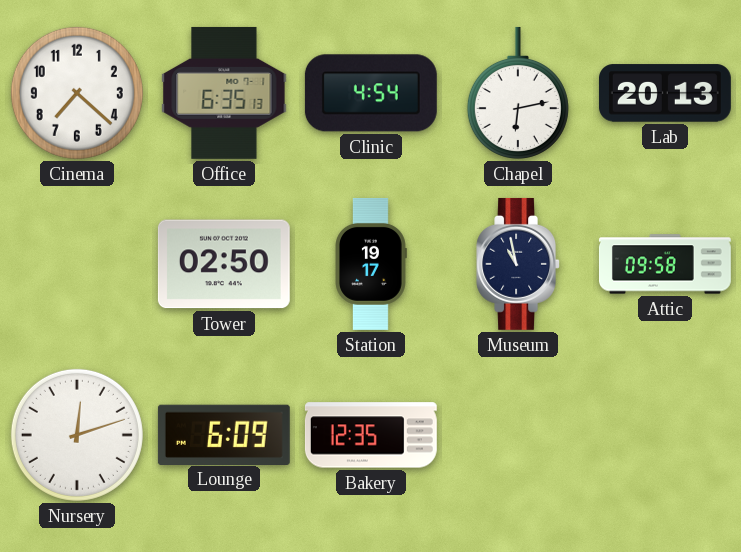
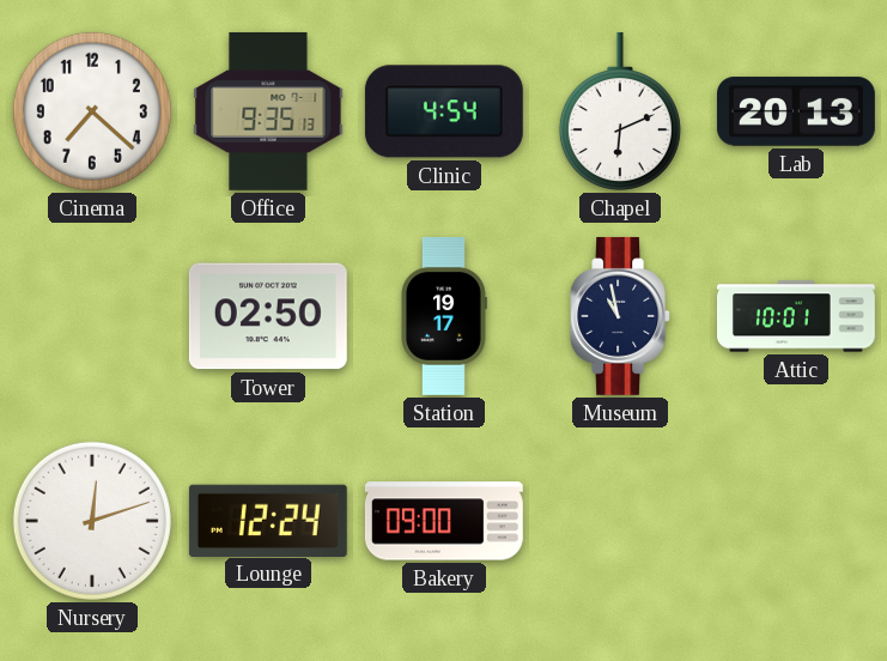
Office: 6:35 -> 9:35 (268, 111)
Chapel: 6:13 -> 6:11 (620, 111)
Attic: 09:58 -> 10:01 (796, 316)
Lounge: 6:09 -> 12:24 (268, 520)
Bakery: 12:35 -> 09:00 (444, 521)
